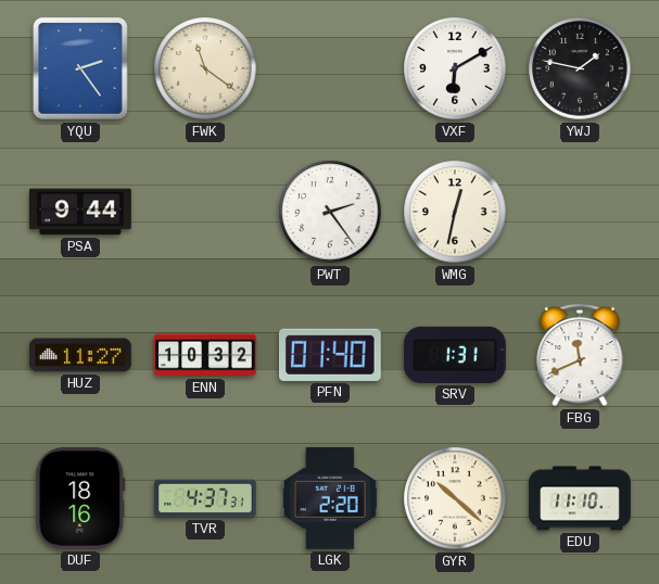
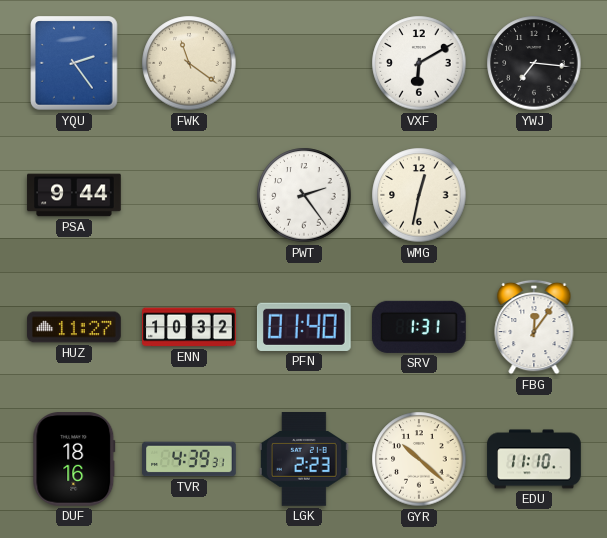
YWJ: 1:47 -> 7:16 (534, 63)
FBG: 11:41 -> 12:06 (534, 327)
TVR: 4:37 -> 4:39 (189, 459)
LGK: 2:20 -> 2:23 (304, 460)
